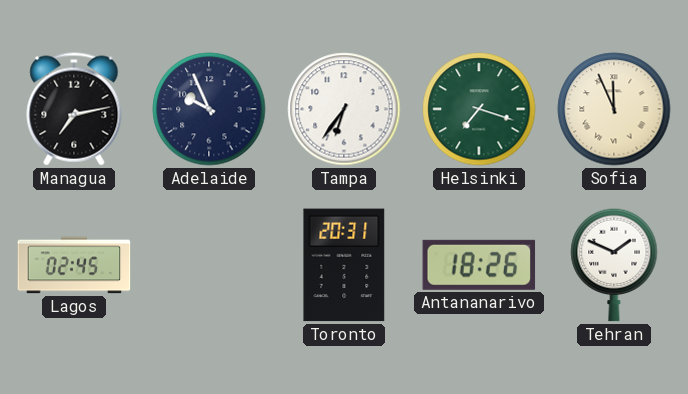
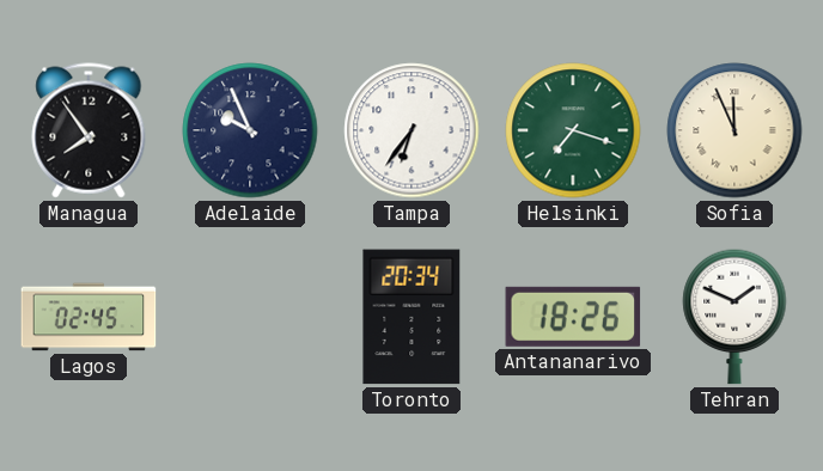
Managua: 7:13 -> 7:54 (89, 130)
Toronto: 20:31 -> 20:34 (411, 317)
